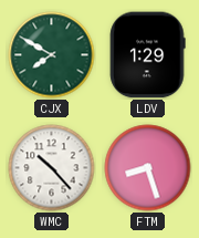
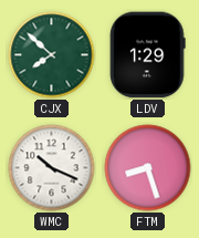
CJX: 7:50 -> 7:52 (52, 55)
WMC: 10:23 -> 10:19 (52, 168)
